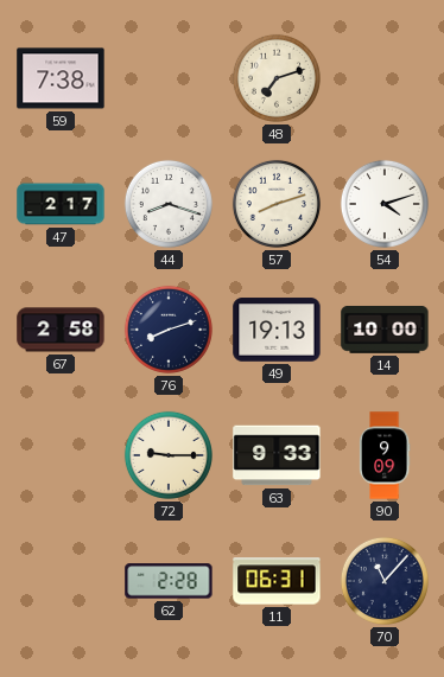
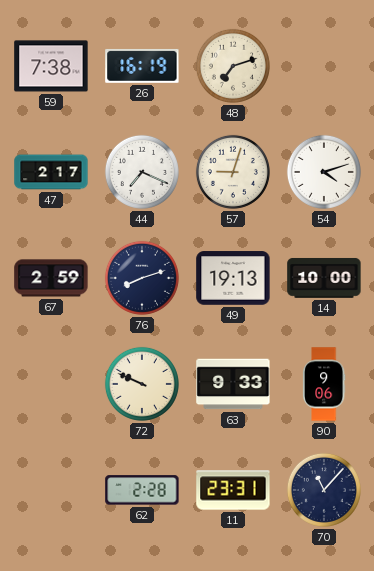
26: none -> 16:19 (142, 66)
44: 8:18 -> 7:19 (142, 172)
57: 8:12 -> 9:03 (233, 172)
67: 2:58 -> 2:59 (51, 278)
72: 9:15 -> 9:49 (142, 384)
90: 9:09 -> 9:06 (324, 384)
11: 06:31 -> 23:31 (233, 490)
